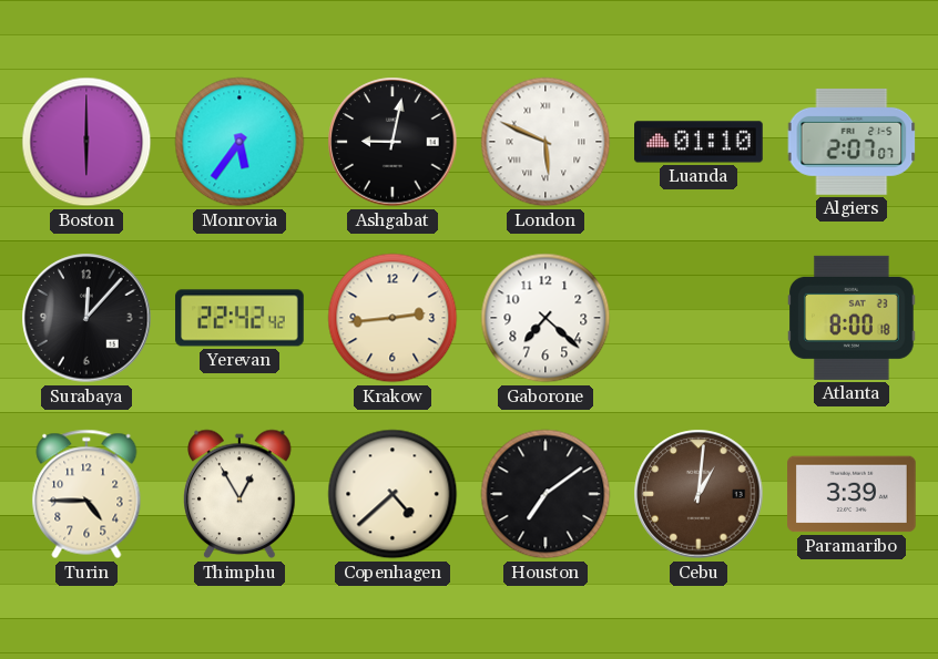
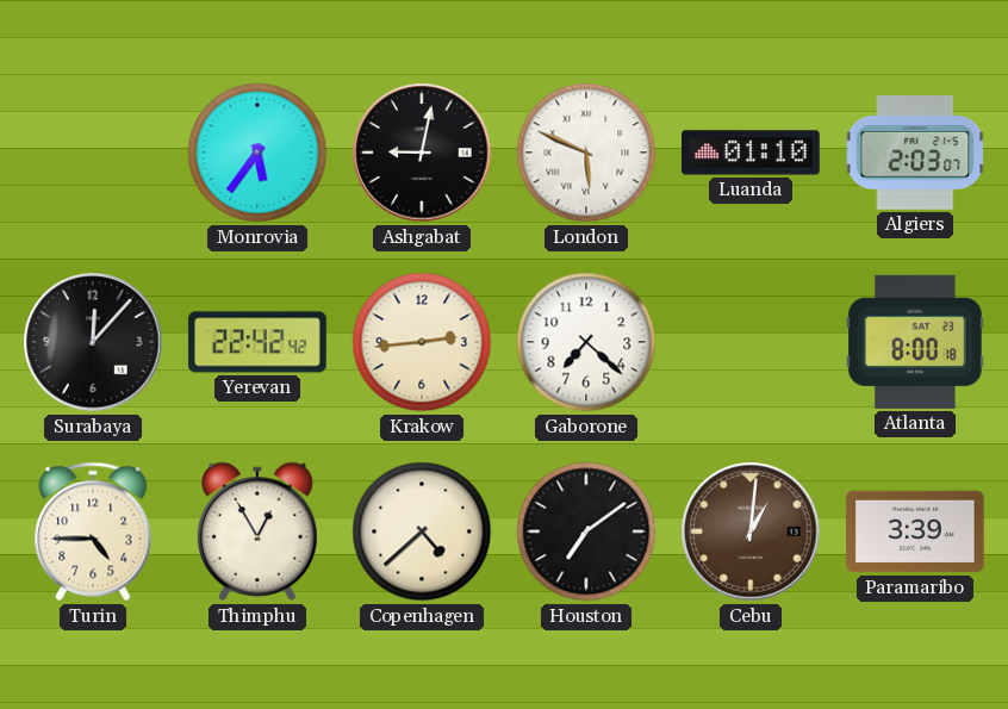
Boston: 6:00 -> none (86, 142)
Algiers: 2:07 -> 2:03 (915, 153)
